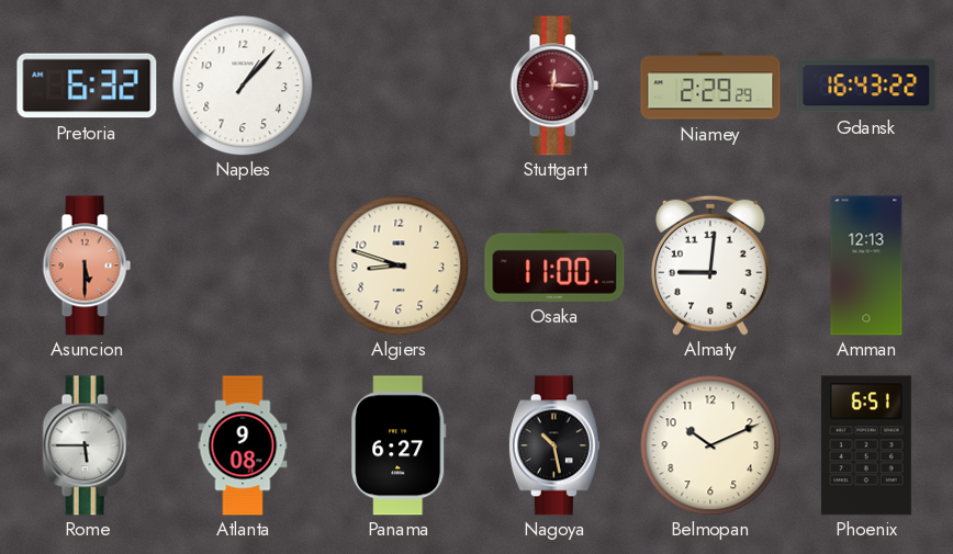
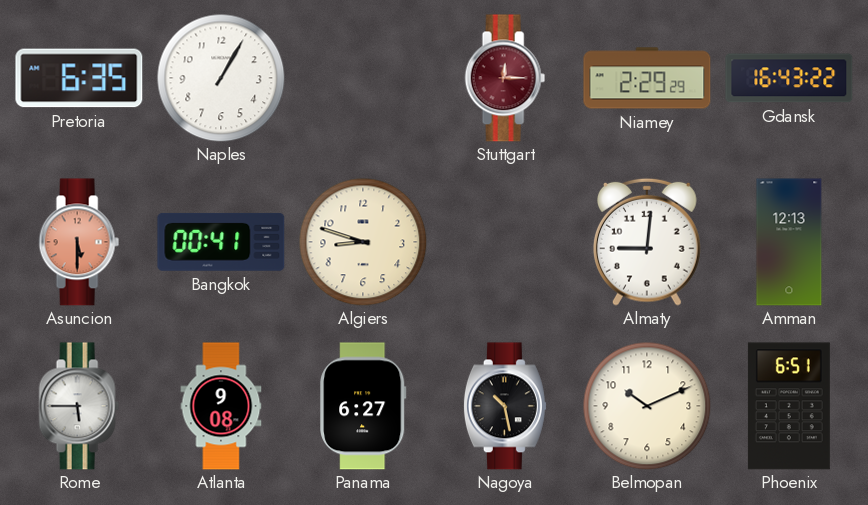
Pretoria: 6:32 -> 6:35 (79, 78)
Naples: 1:07 -> 1:05 (221, 78)
Bangkok: none -> 00:41 (221, 242)
Osaka: 11:00 -> none (554, 265)
